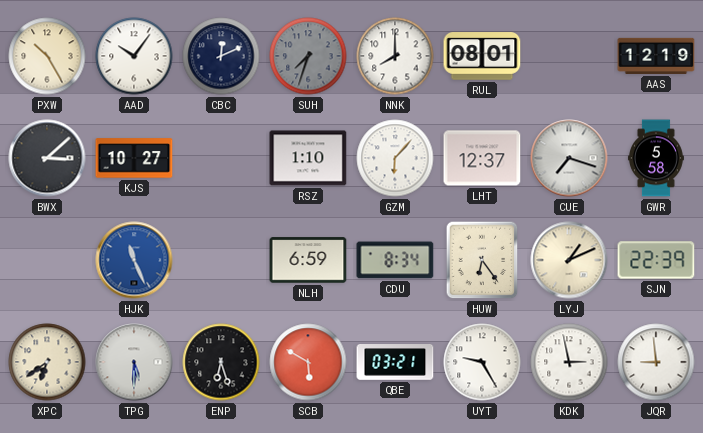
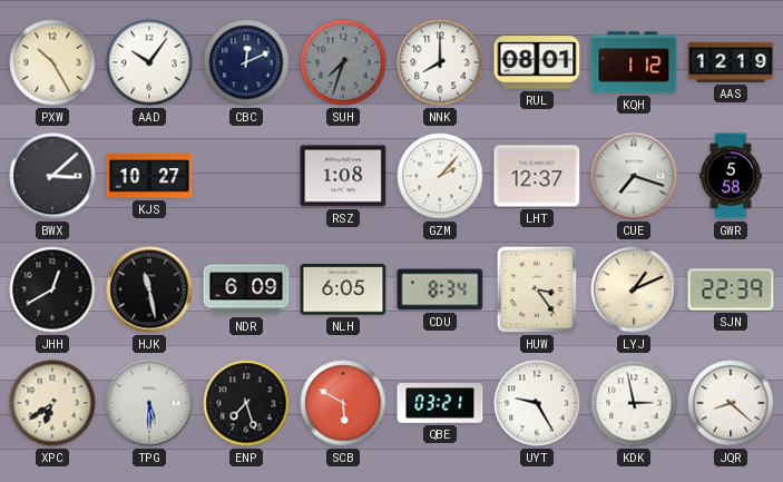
KQH: none -> 1:12 (634, 62)
RSZ: 1:10 -> 1:08 (343, 176)
GZM: 6:07 -> 2:07 (440, 176)
JHH: none -> 12:40 (52, 289)
HJK: 11:26 -> 11:28 (149, 289)
HJK dial: blue -> black (149, 289)
NDR: none -> 6:09 (246, 289)
NLH: 6:59 -> 6:05 (343, 289)
HUW: 6:24 -> 3:24 (537, 289)
ENP: 6:27 -> 7:27 (246, 403)
JQR: 8:59 -> 8:22 (731, 403)
